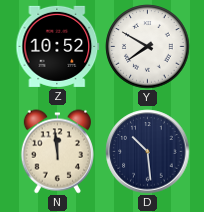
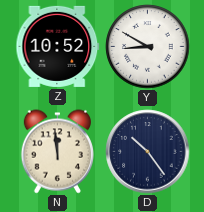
Y: 7:50 -> 8:50 (148, 47)
D: 10:29 -> 10:24 (148, 152)
